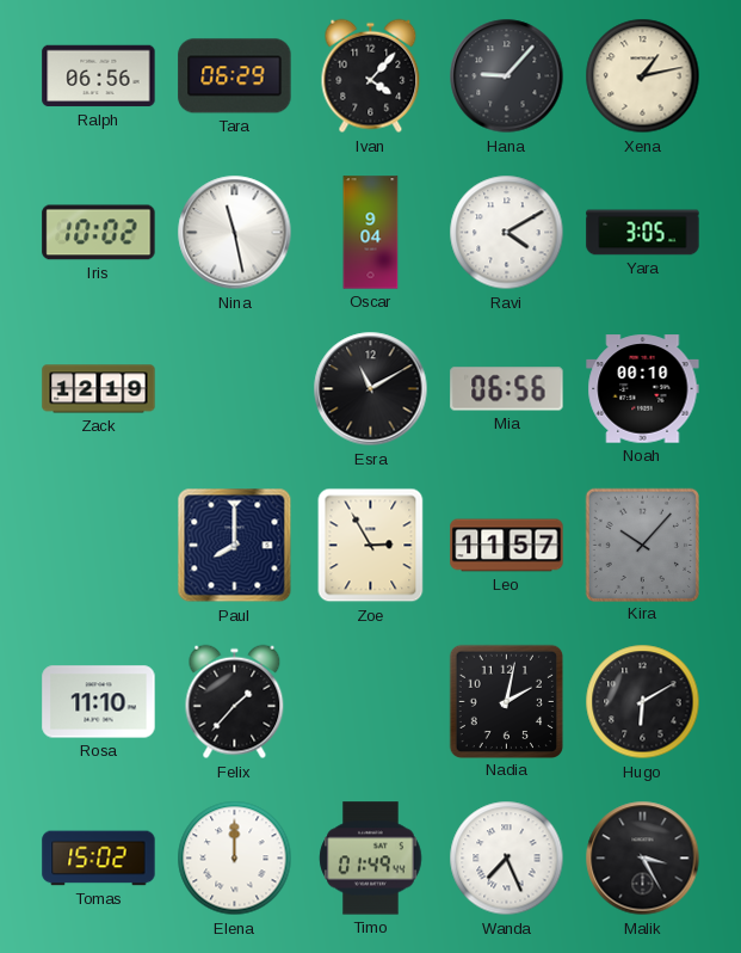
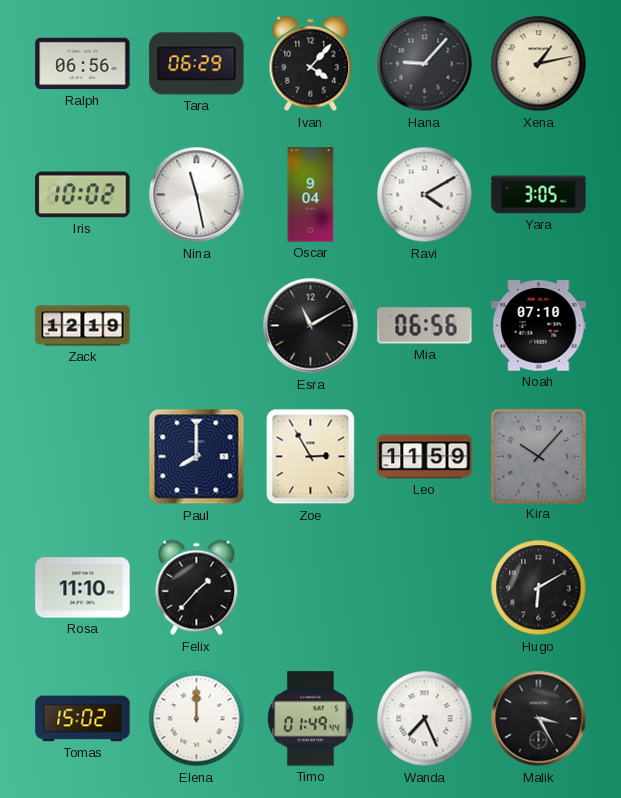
Noah: 00:10 -> 07:10 (539, 326)
Leo: 11:57 -> 11:59 (425, 457)
Nadia: 2:02 -> none (506, 701)
